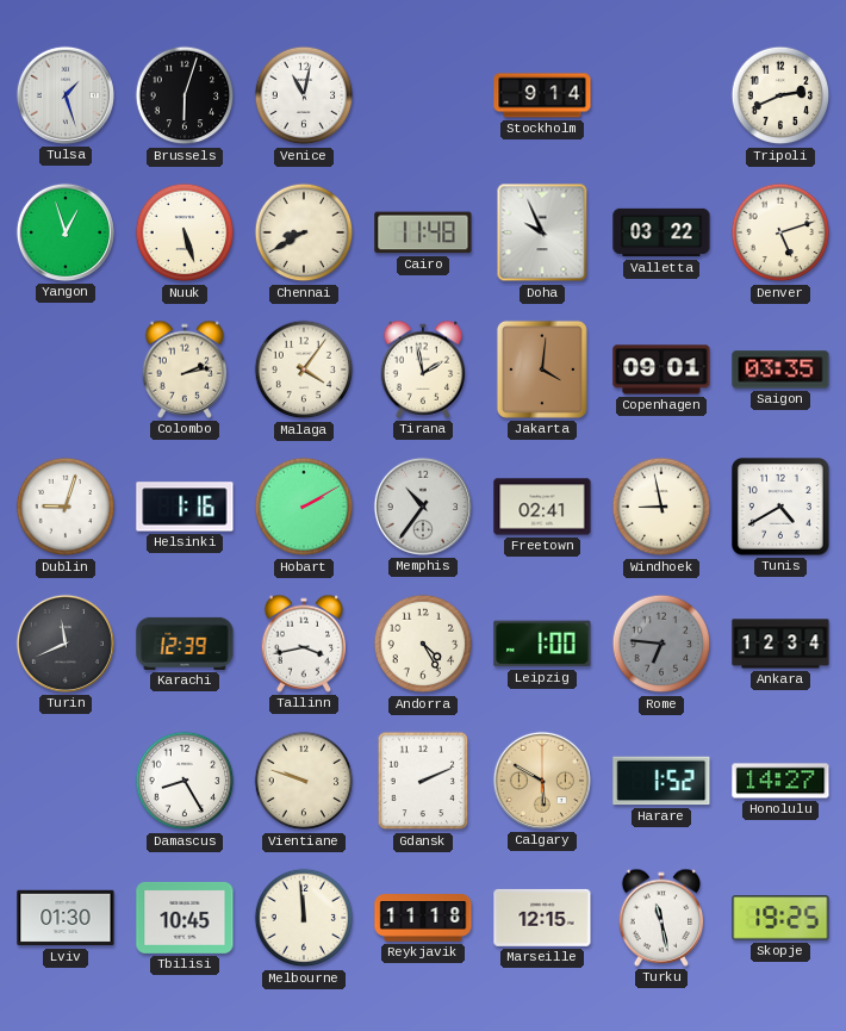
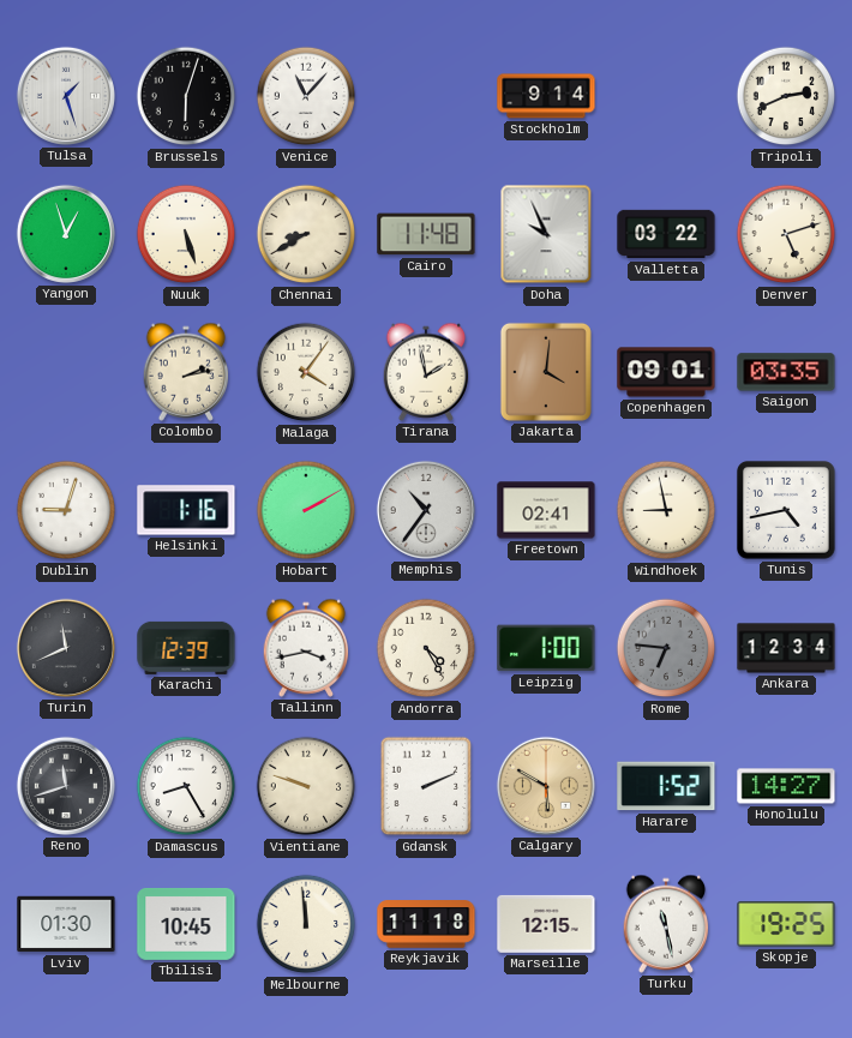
Venice: 11:02 -> 11:07 (306, 96)
Tunis: 4:40 -> 4:43 (786, 510)
Reno: none -> 11:42 (66, 786)
